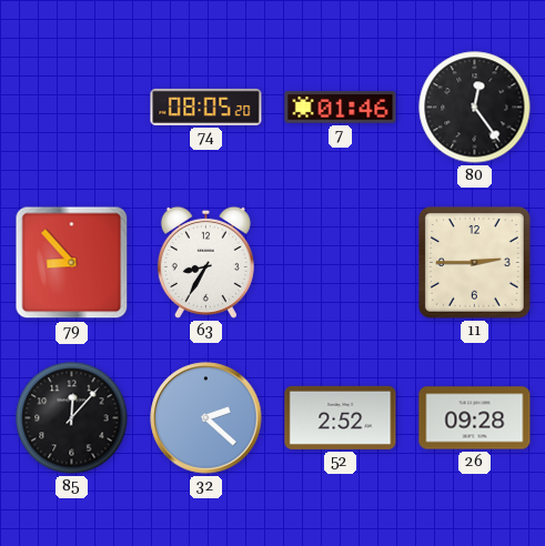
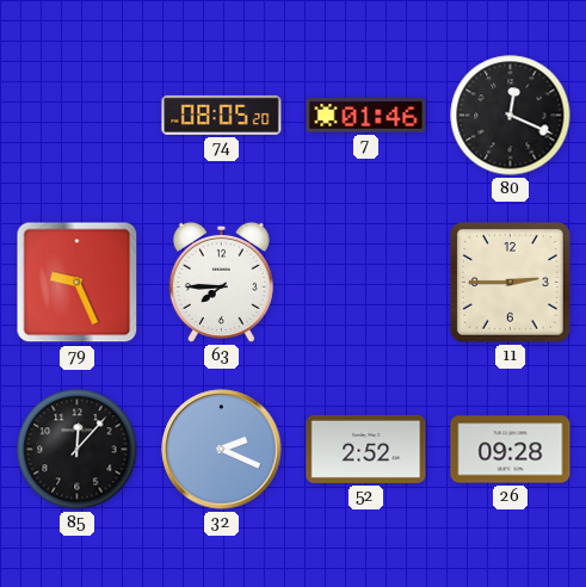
80: 12:24 -> 12:19 (511, 116)
79: 8:53 -> 9:26 (78, 283)
63: 8:35 -> 7:45 (221, 282)
32: 2:22 -> 2:19 (222, 450)
